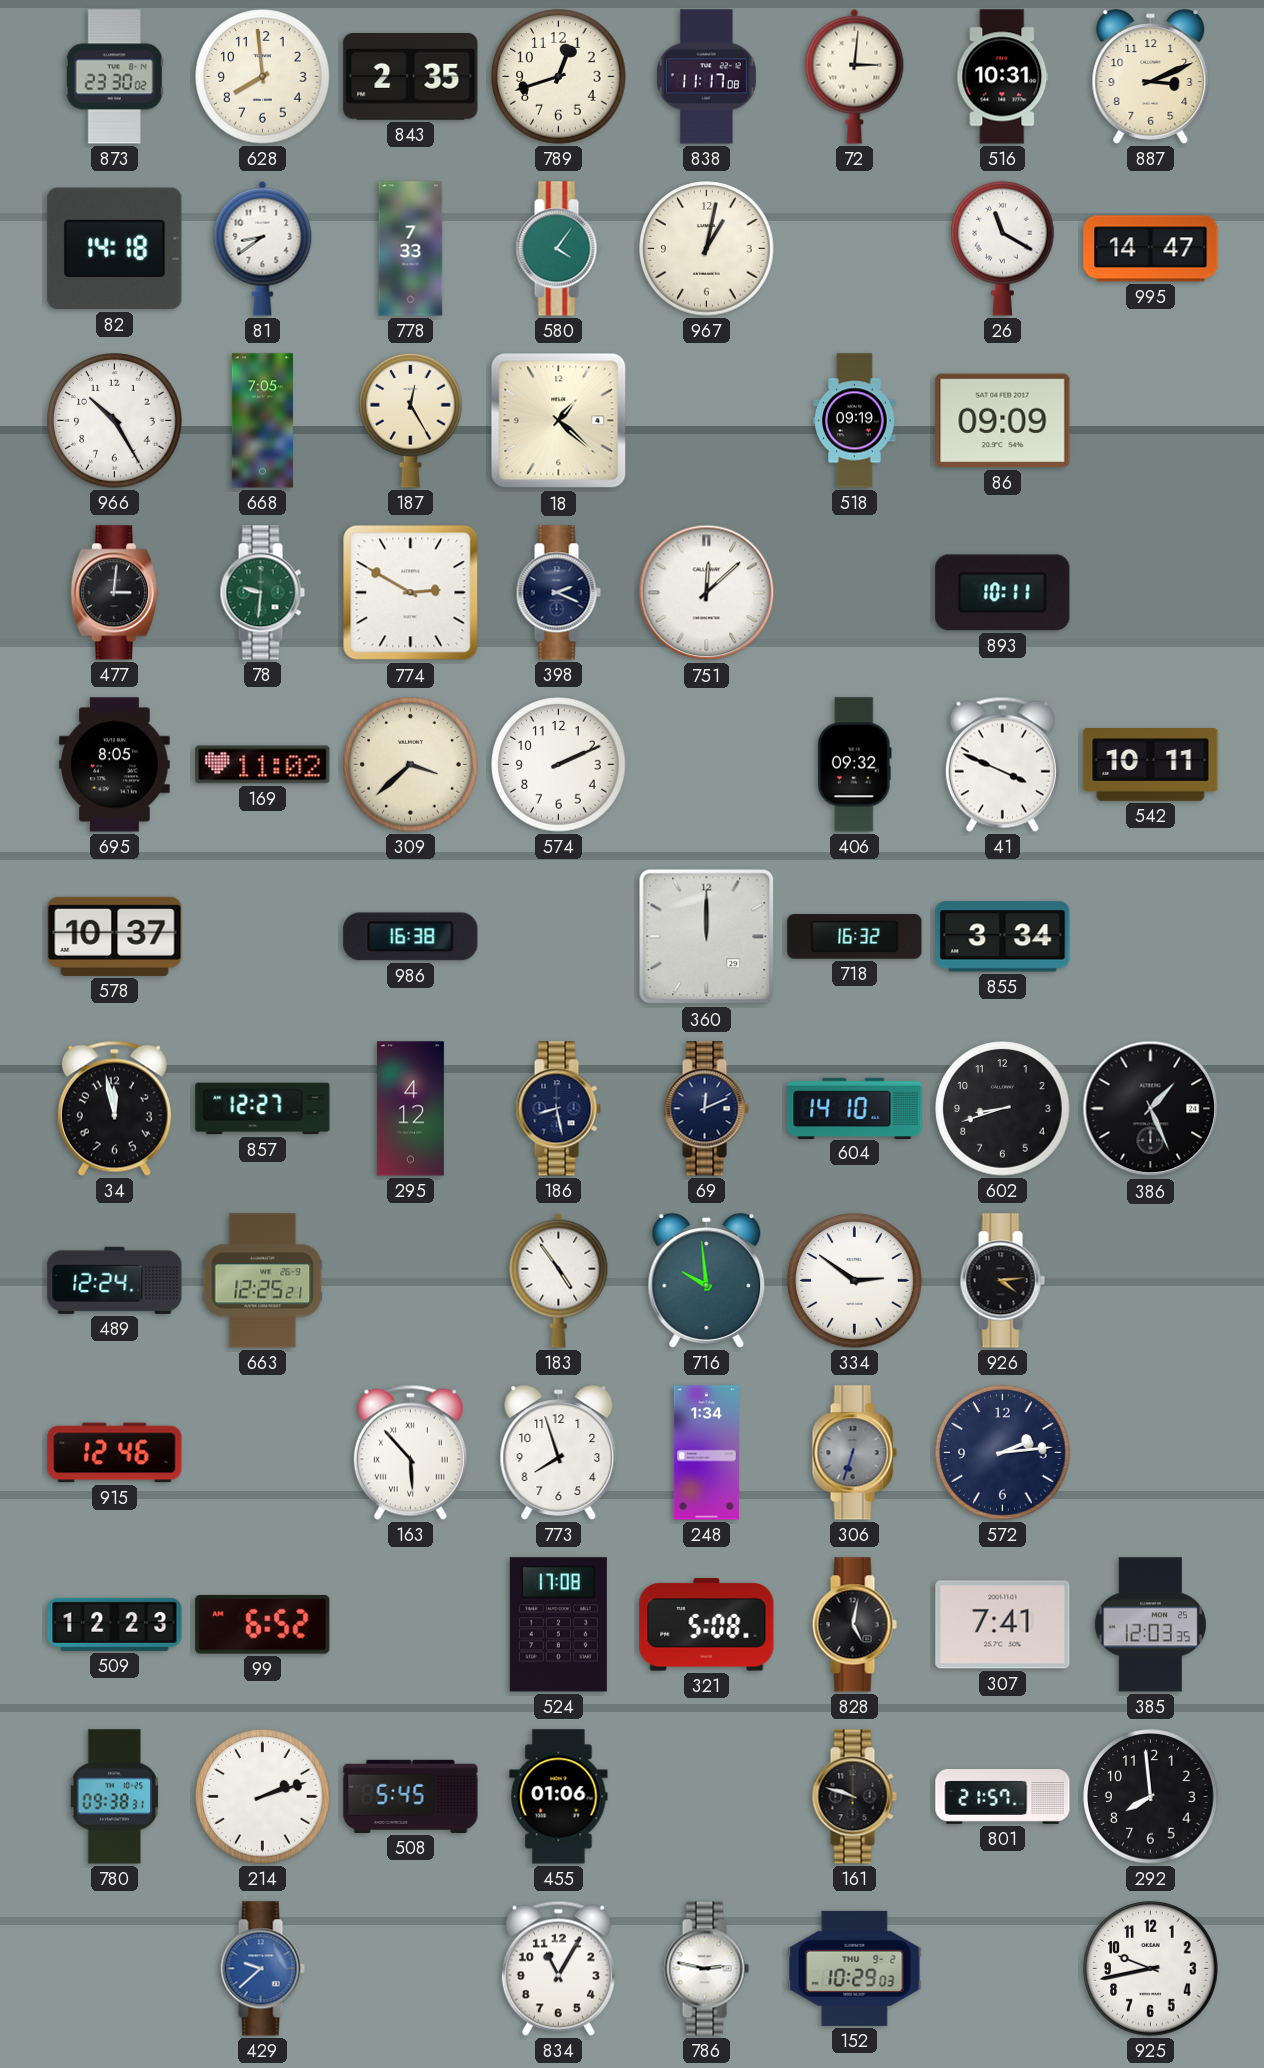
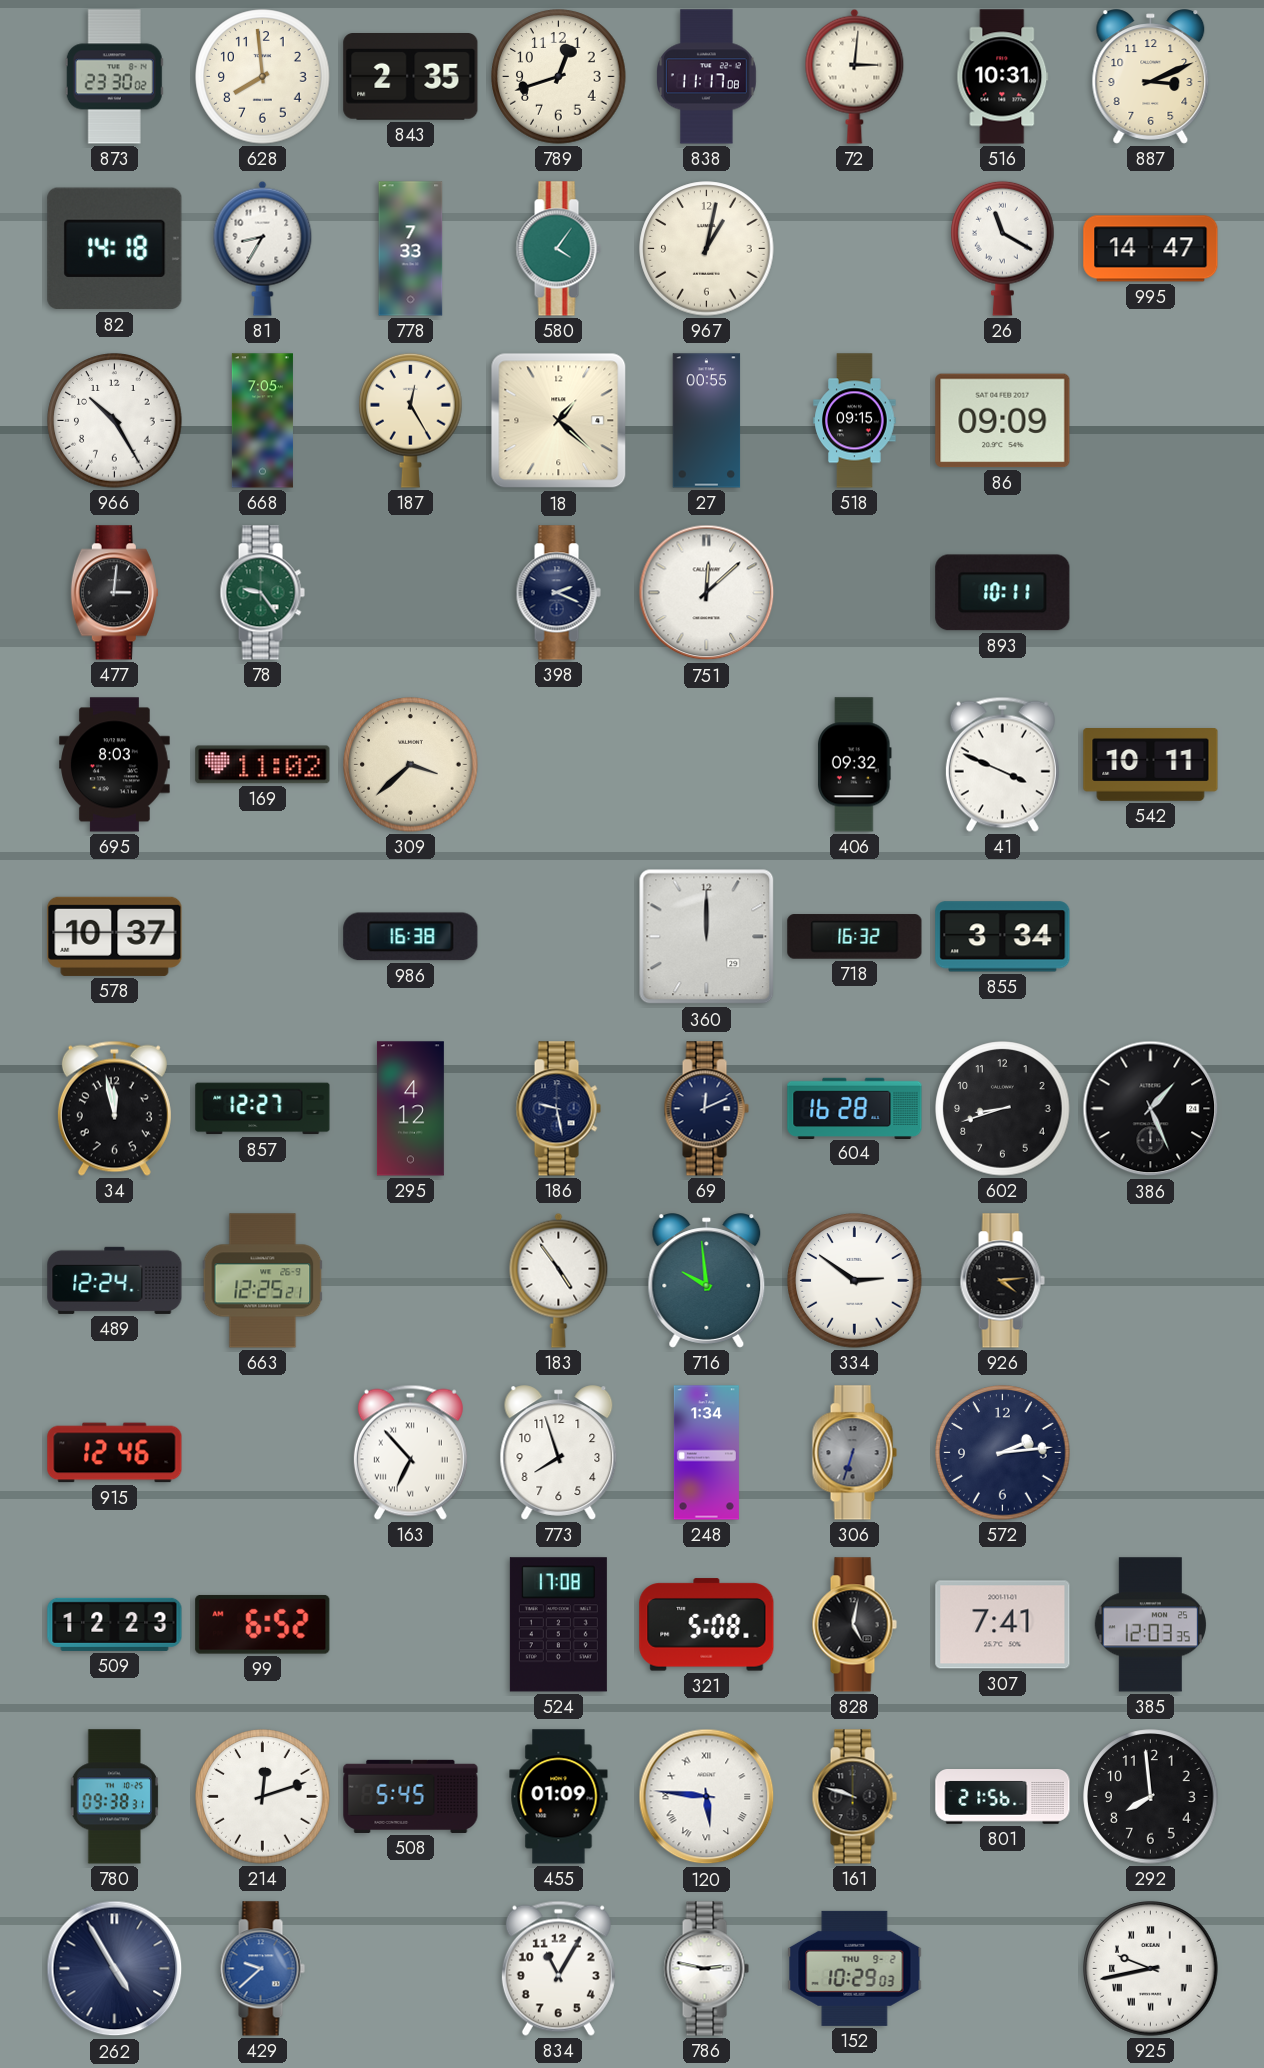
81: 8:39 -> 8:35 (263, 248)
27: none -> 00:55 (707, 421)
518: 09:19 -> 09:15 (855, 421)
78: 9:31 -> 9:24 (262, 593)
774: 2:50 -> none (411, 593)
695: 8:05 -> 8:03 (115, 765)
574: 2:11 -> none (559, 765)
186: 8:28 -> 9:28 (558, 1109)
604: 14:10 -> 16:28 (855, 1108)
163: 5:53 -> 6:53 (410, 1452)
214: 2:12 -> 12:12 (263, 1797)
455: 01:06 -> 01:09 (559, 1797)
120: none -> 5:46 (707, 1797)
801: 21:57 -> 21:56 (1003, 1797)
262: none -> 4:55 (115, 1969)
925 numerals: Arabic -> Roman (1151, 1969)
